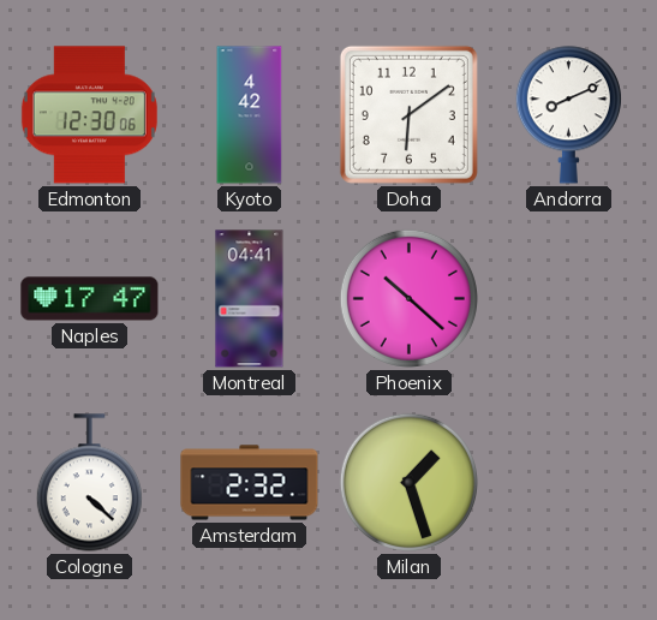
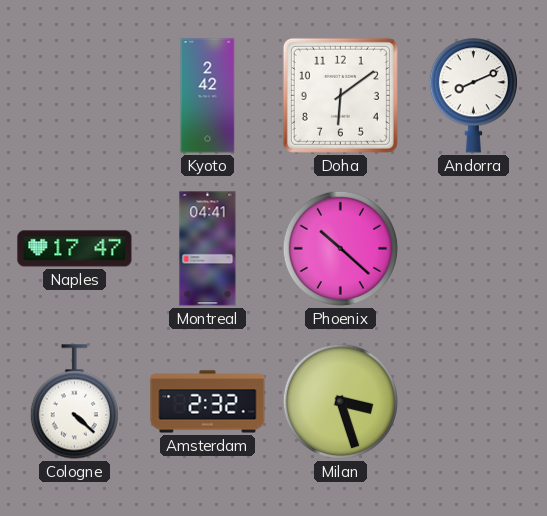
Edmonton: 12:30 -> none (89, 115)
Kyoto: 4:42 -> 2:42 (208, 96)
Milan: 1:27 -> 3:27 (340, 401)
